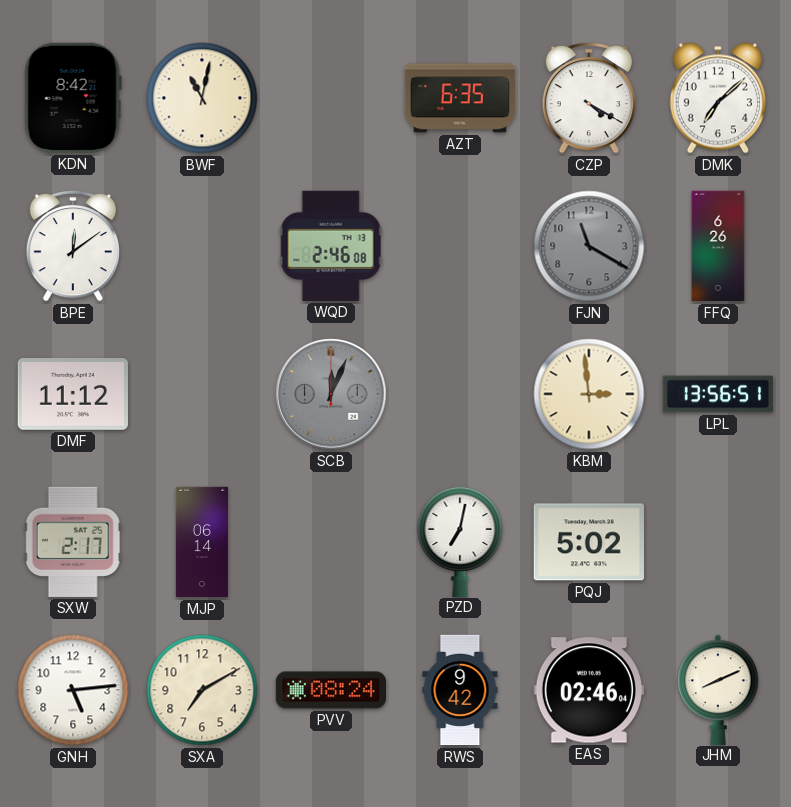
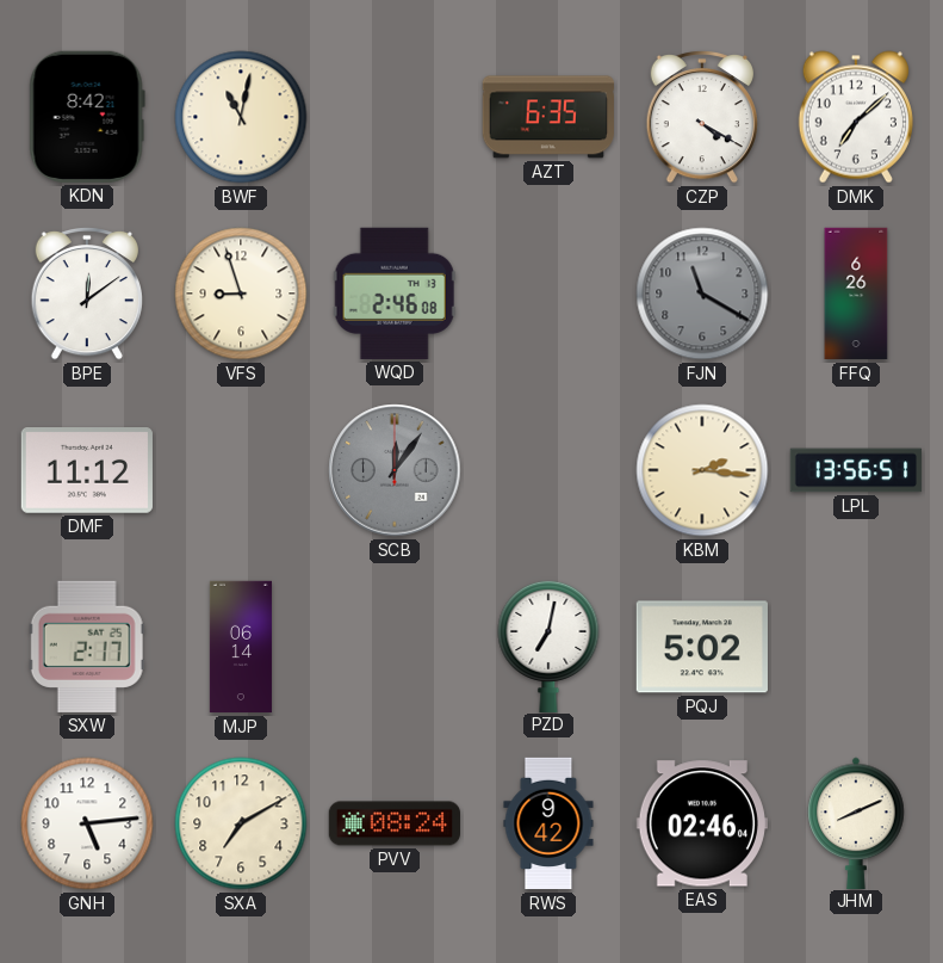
VFS: none -> 8:57 (241, 294)
SCB: 12:04 -> 12:06 (395, 470)
KBM: 2:59 -> 2:16 (702, 470)
